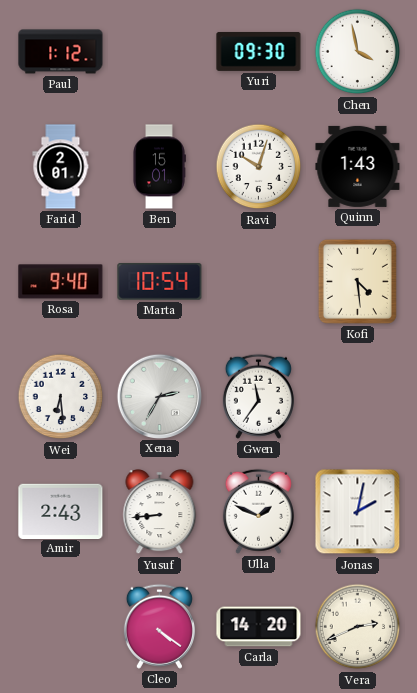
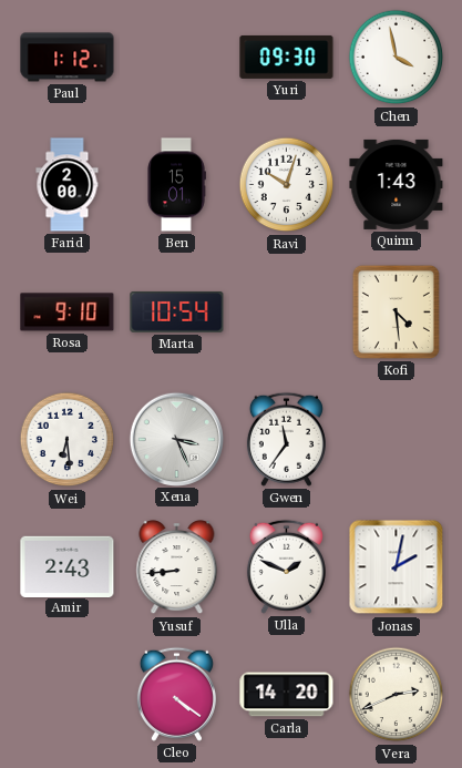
Farid: 2:01 -> 2:00 (68, 185)
Rosa: 9:40 -> 9:10 (68, 313)
Xena: 2:35 -> 3:26 (177, 439)
